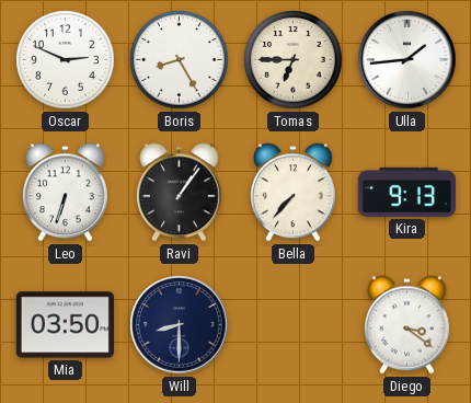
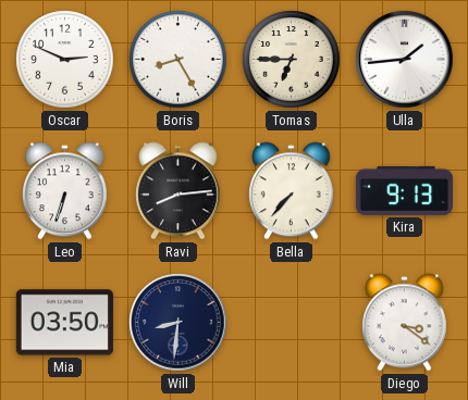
Ravi: 1:06 -> 8:14 (178, 191)
Will: 8:30 -> 8:31 (178, 323)
